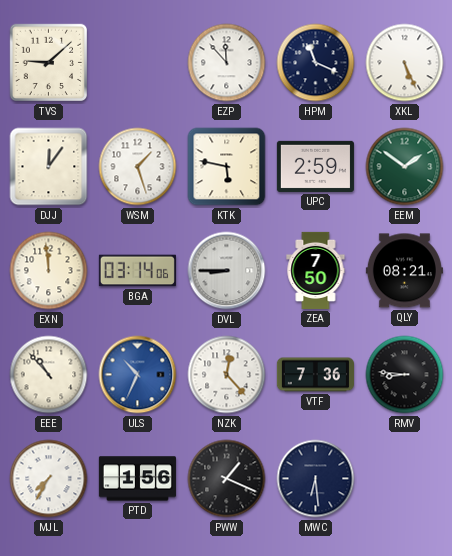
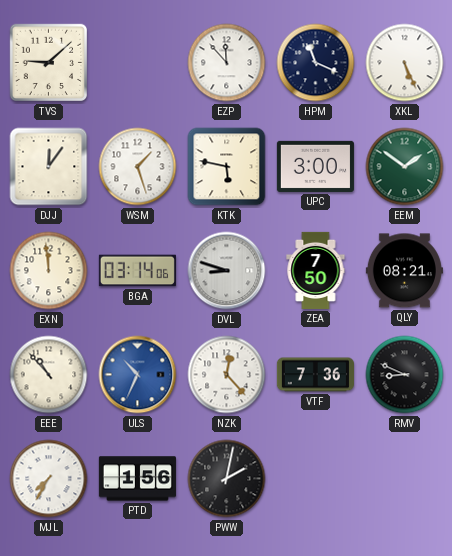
UPC: 2:59 -> 3:00 (315, 166)
DVL: 8:45 -> 8:48 (227, 271)
RMV: 8:46 -> 8:49 (405, 375)
PWW: 1:19 -> 2:02 (227, 479)
MWC: 6:29 -> none (316, 479)
